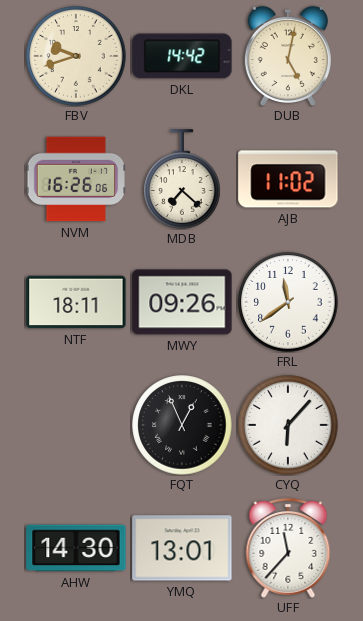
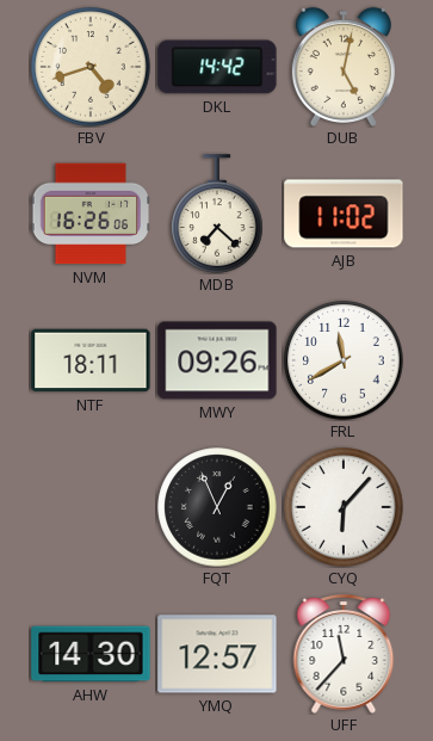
FBV: 9:42 -> 4:42 (91, 67)
FRL: 11:39 -> 11:40 (344, 360)
YMQ: 13:01 -> 12:57 (217, 654)
